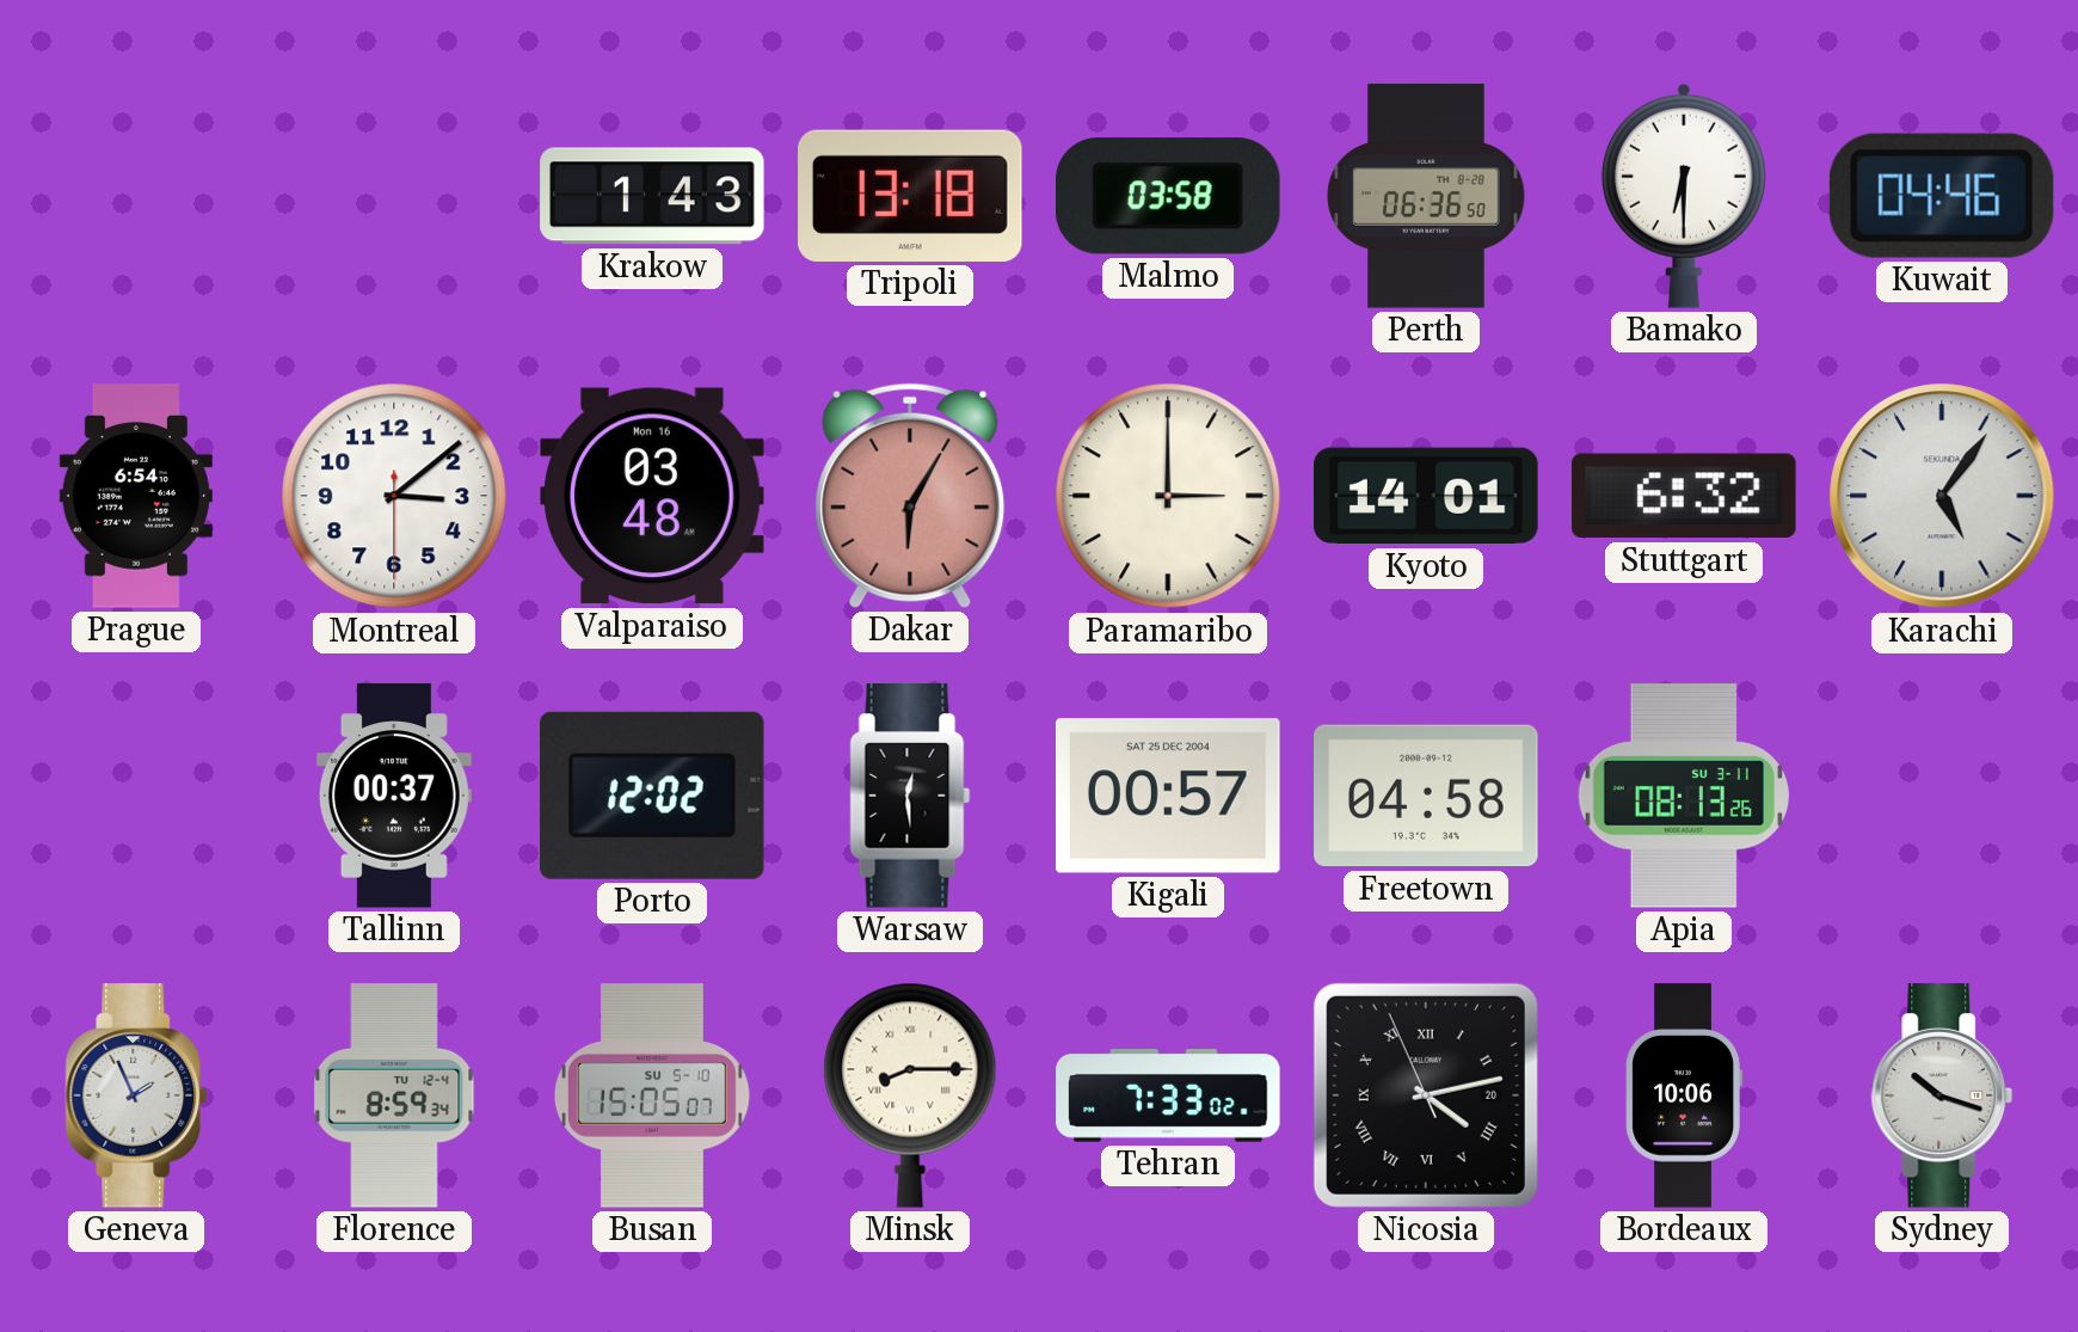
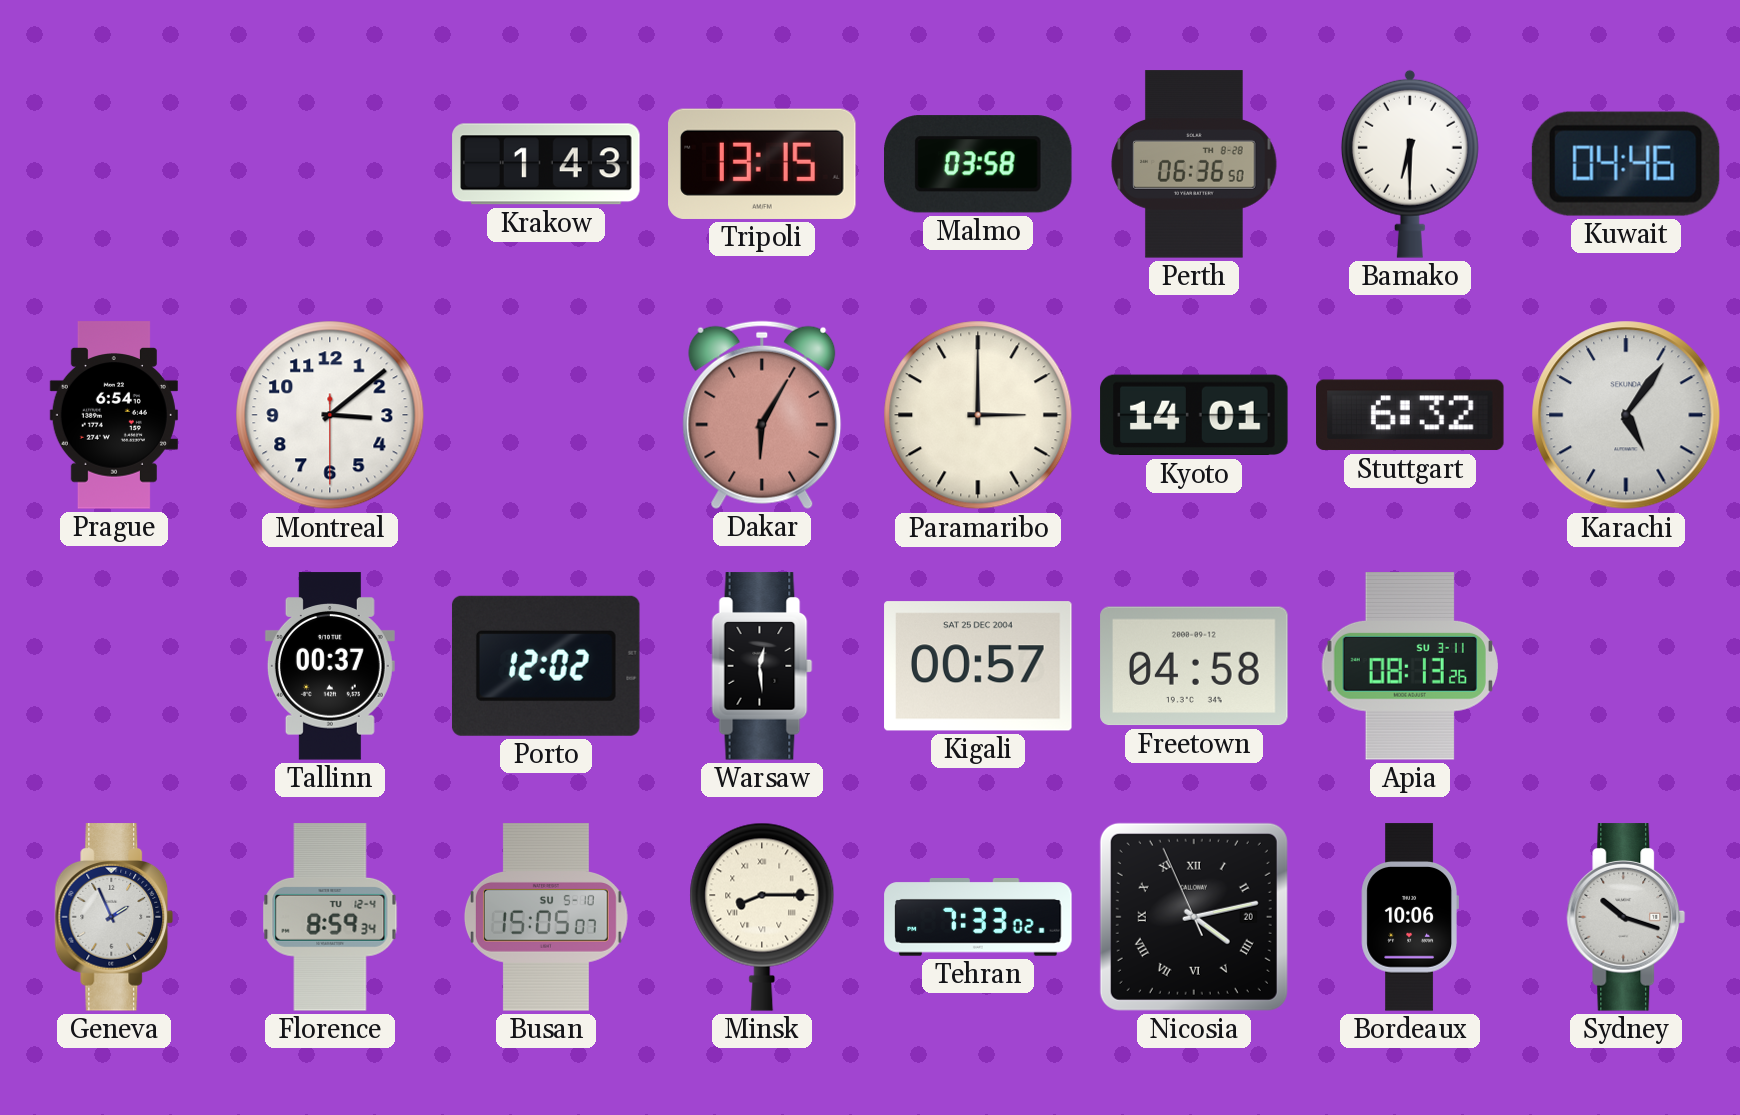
Tripoli: 13:18 -> 13:15 (762, 164)
Valparaiso: 03:48 -> none (652, 496)
